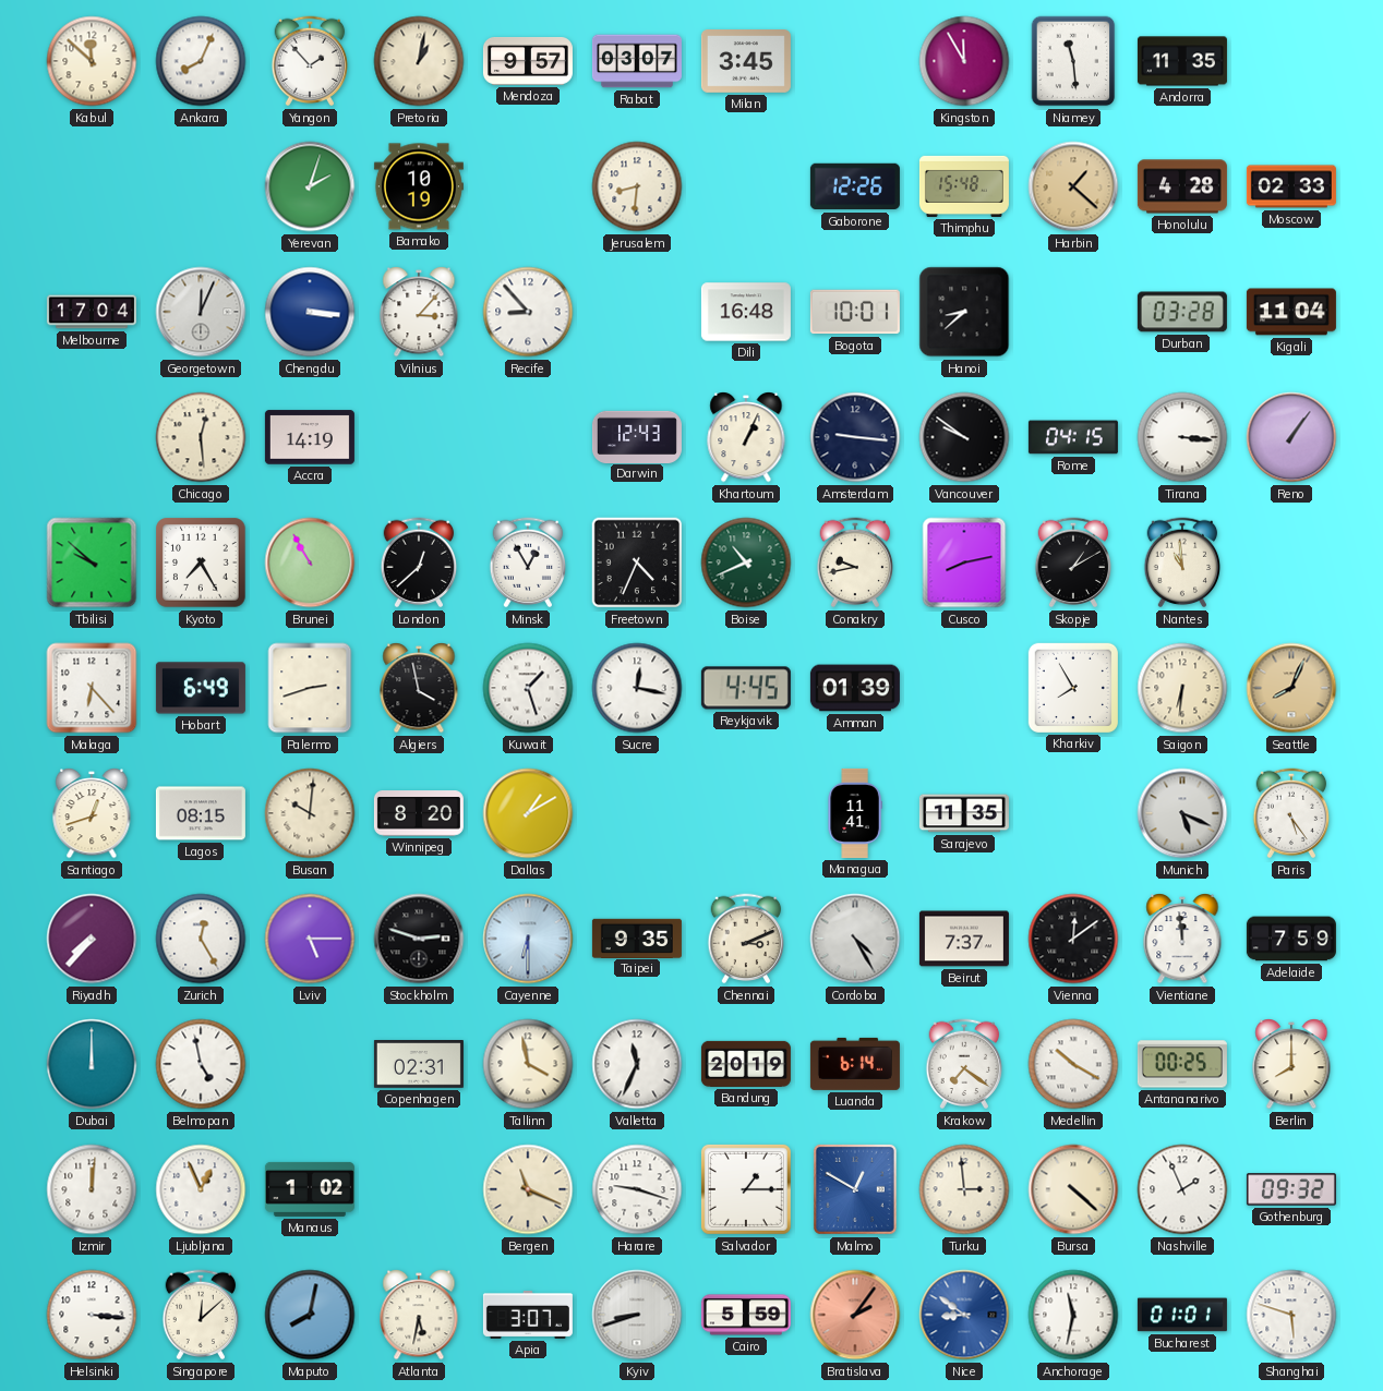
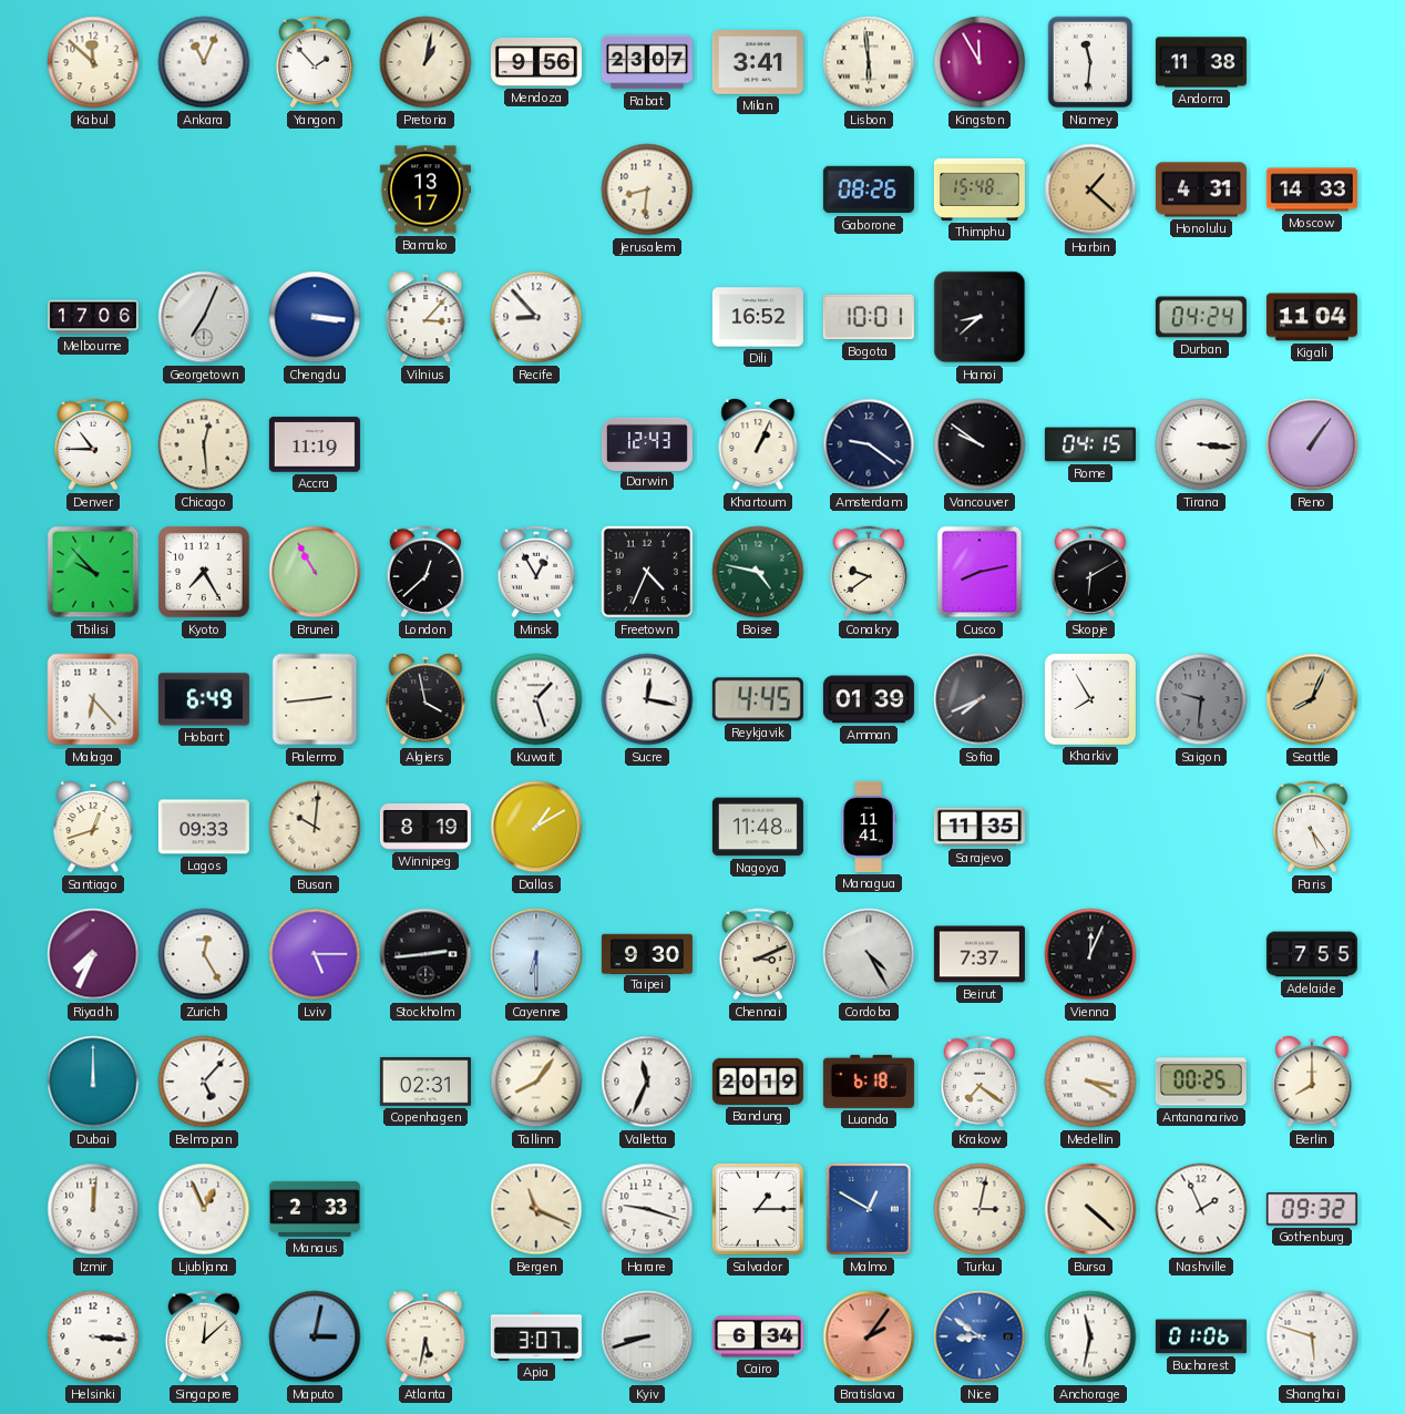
Ankara: 8:04 -> 11:04 (204, 62)
Mendoza: 9:57 -> 9:56 (536, 62)
Rabat: 03:07 -> 23:07 (647, 62)
Milan: 3:45 -> 3:41 (758, 63)
Lisbon: none -> 5:59 (869, 62)
Niamey: 11:29 -> 11:31 (1090, 62)
Andorra: 11:35 -> 11:38 (1201, 62)
Yerevan: 2:03 -> none (310, 186)
Bamako: 10:19 -> 13:17 (425, 189)
Gaborone: 12:26 -> 08:26 (869, 189)
Honolulu: 4:28 -> 4:31 (1201, 189)
Moscow: 02:33 -> 14:33 (1312, 189)
Melbourne: 17:04 -> 17:06 (93, 317)
Georgetown: 12:04 -> 7:04 (204, 317)
Dili: 16:48 -> 16:52 (758, 317)
Durban: 03:28 -> 04:24 (1201, 317)
Denver: none -> 10:45 (93, 444)
Accra: 14:19 -> 11:19 (315, 444)
Amsterdam: 9:16 -> 9:21 (869, 444)
Tbilisi: 9:52 -> 9:53 (93, 572)
Boise: 10:41 -> 4:47 (758, 572)
Conakry: 9:43 -> 9:39 (869, 572)
Skopje: 1:10 -> 6:10 (1090, 572)
Nantes: 10:59 -> none (1182, 563)
Palermo: 2:42 -> 2:44 (315, 699)
Sofia: none -> 7:41 (980, 699)
Saigon: 6:31 -> 9:31 (1201, 699)
Saigon dial: cream -> grey (1201, 699)
Lagos: 08:15 -> 09:33 (204, 827)
Winnipeg: 8:20 -> 8:19 (425, 827)
Nagoya: none -> 11:48 (758, 827)
Munich: 5:19 -> none (1182, 813)
Riyadh: 7:37 -> 7:34 (93, 954)
Stockholm: 2:48 -> 2:44 (425, 954)
Taipei: 9:35 -> 9:30 (647, 953)
Vienna: 12:09 -> 12:04 (1090, 954)
Vientiane: 11:59 -> none (1182, 940)
Adelaide: 7:59 -> 7:55 (1312, 954)
Belmopan: 4:58 -> 5:07 (204, 1082)
Tallinn: 3:58 -> 8:06 (536, 1082)
Luanda: 6:14 -> 6:18 (869, 1082)
Medellin: 10:20 -> 3:20 (1090, 1082)
Manaus: 1:02 -> 2:33 (315, 1209)
Turku: 2:59 -> 3:02 (980, 1209)
Maputo: 8:02 -> 3:02 (315, 1336)
Cairo: 5:59 -> 6:34 (758, 1336)
Bucharest: 01:01 -> 01:06 (1201, 1336)
